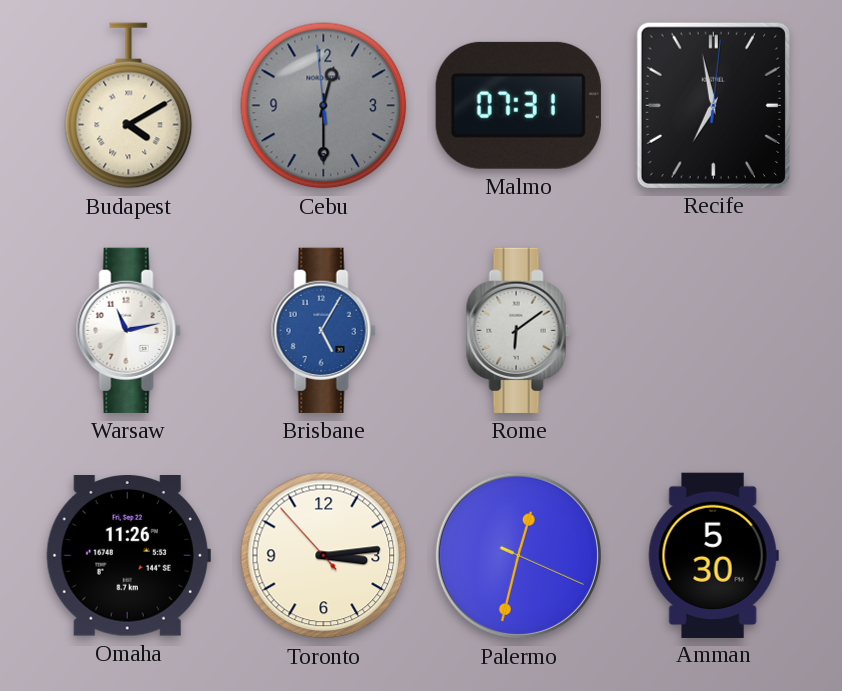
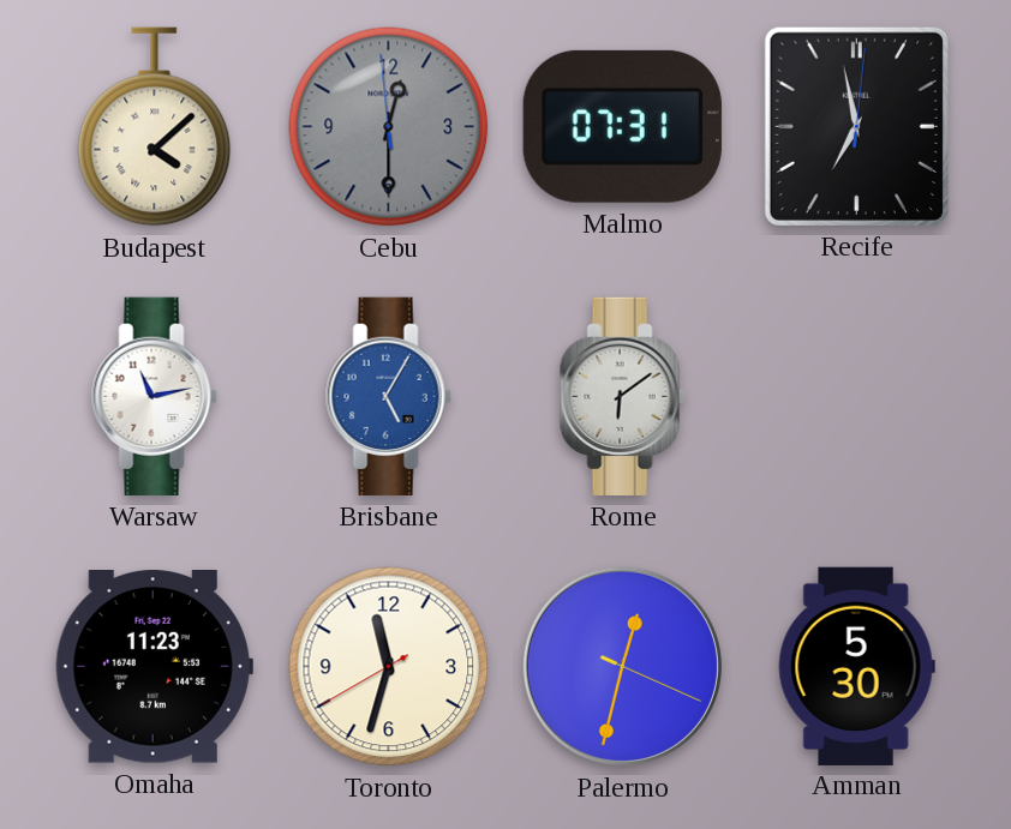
Budapest: 4:10 -> 4:08 (155, 127)
Omaha: 11:26 -> 11:23 (154, 667)
Toronto: 3:13 -> 11:32 (389, 667)
